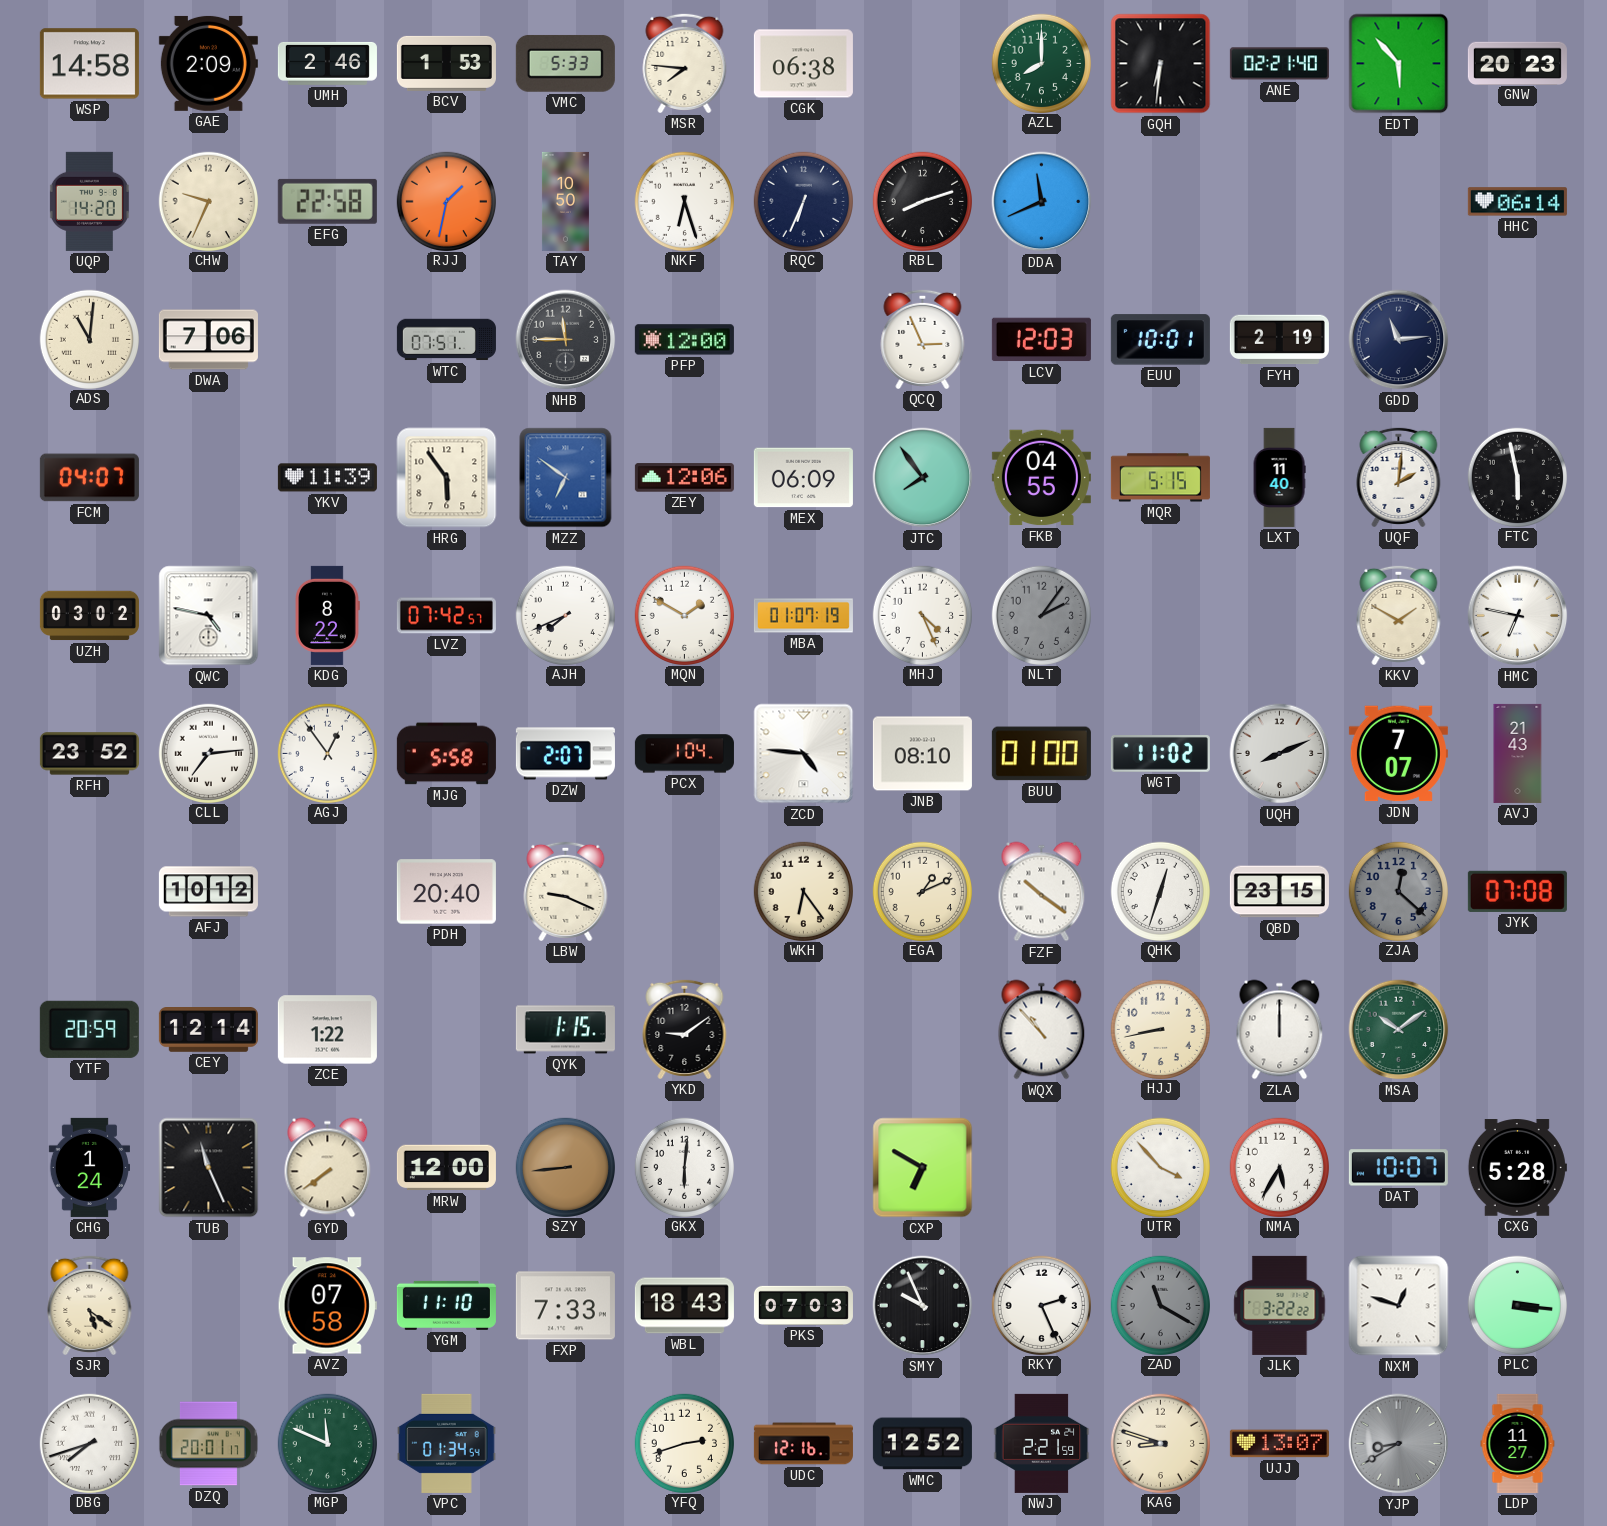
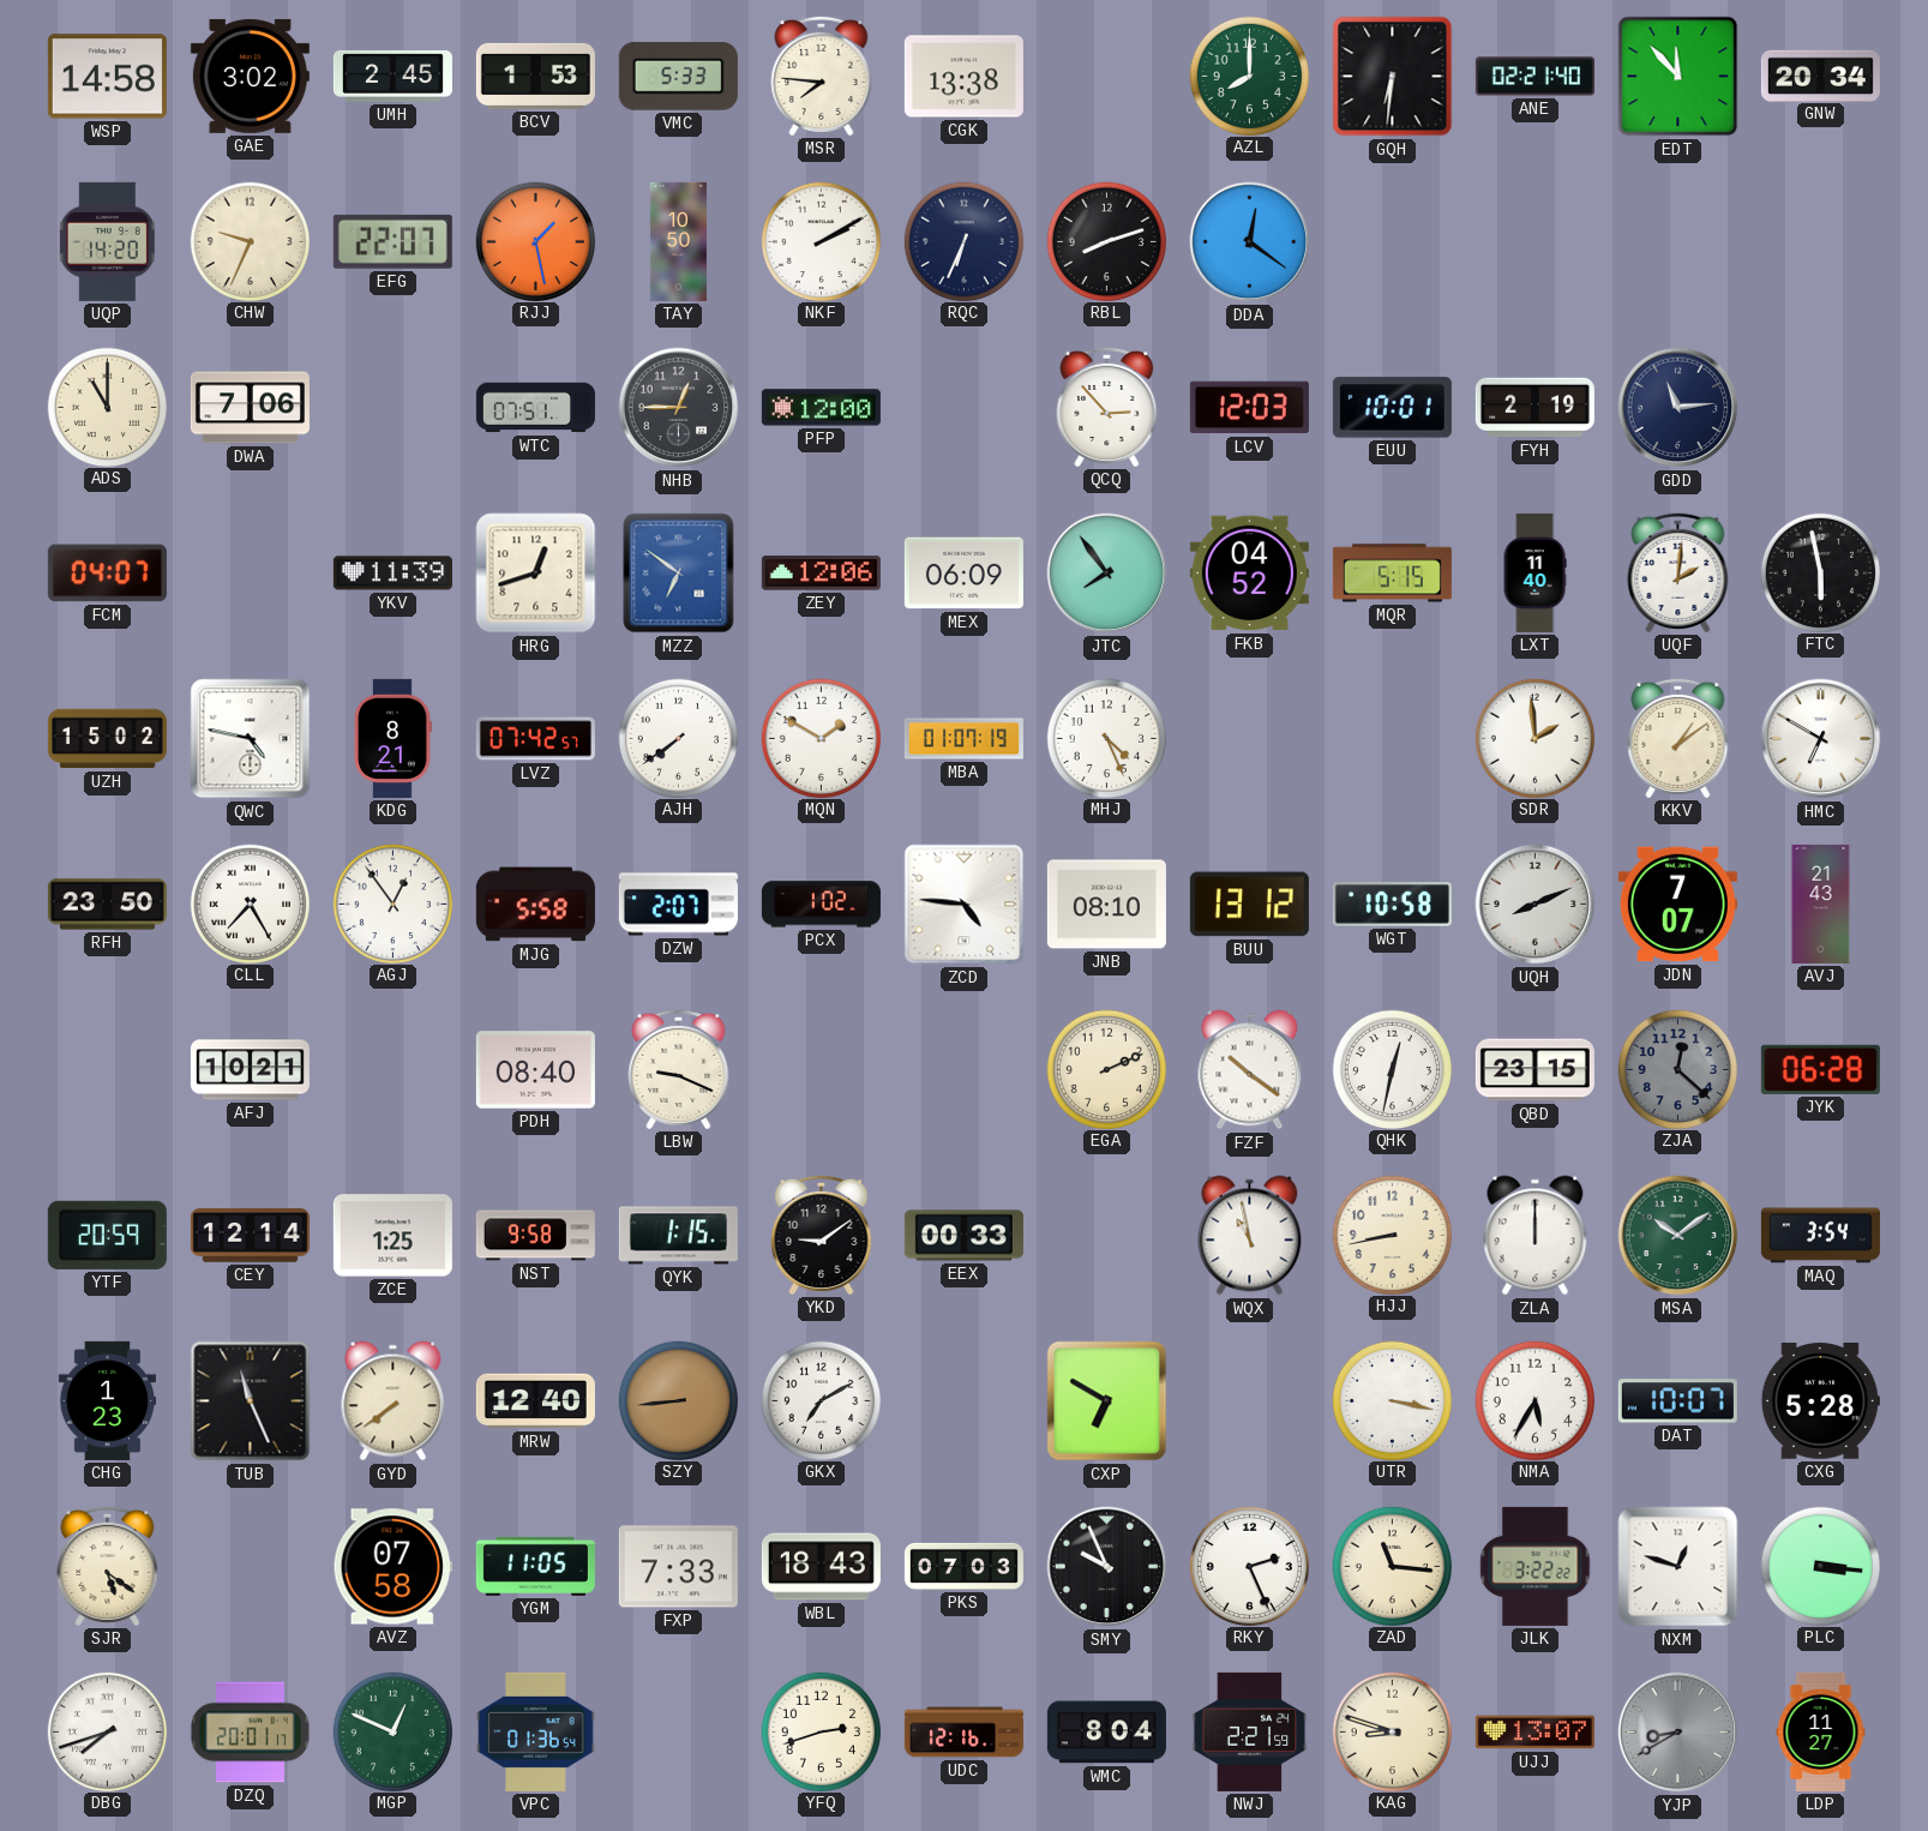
GAE: 2:09 -> 3:02 (250, 76)
UMH: 2:46 -> 2:45 (392, 76)
CGK: 06:38 -> 13:38 (963, 77)
EDT: 5:53 -> 11:53 (1678, 77)
GNW: 20:23 -> 20:34 (1820, 76)
EFG: 22:58 -> 22:07 (392, 241)
RJJ: 1:32 -> 1:28 (535, 241)
NKF: 6:27 -> 2:10 (821, 241)
DDA: 11:41 -> 12:21 (1250, 242)
HHC: 06:14 -> none (1517, 202)
ADS: 11:01 -> 11:00 (107, 407)
NHB: 11:45 -> 12:45 (679, 408)
QCQ: 2:56 -> 2:53 (1107, 407)
HRG: 5:54 -> 12:42 (536, 574)
FKB: 04:55 -> 04:52 (1249, 574)
UZH: 03:02 -> 15:02 (107, 739)
KDG: 8:22 -> 8:21 (392, 738)
AJH: 7:41 -> 7:39 (678, 738)
NLT: 2:06 -> none (1041, 615)
SDR: none -> 1:59 (1534, 738)
KKV: 1:50 -> 1:09 (1678, 738)
HMC: 6:47 -> 6:50 (1821, 739)
RFH: 23:52 -> 23:50 (107, 905)
CLL: 7:14 -> 7:25 (250, 904)
PCX: 1:04 -> 1:02 (821, 905)
BUU: 01:00 -> 13:12 (1249, 905)
WGT: 11:02 -> 10:58 (1392, 905)
AFJ: 10:12 -> 10:21 (250, 1070)
PDH: 20:40 -> 08:40 (535, 1070)
WKH: 6:24 -> none (803, 891)
EGA: 1:11 -> 2:11 (1106, 1069)
QHK: 12:33 -> 12:32 (1392, 1069)
JYK: 07:08 -> 06:28 (1820, 1069)
ZCE: 1:22 -> 1:25 (392, 1236)
NST: none -> 9:58 (535, 1236)
EEX: none -> 00:33 (963, 1236)
WQX: 10:53 -> 10:58 (1250, 1236)
MAQ: none -> 3:54 (1820, 1236)
CHG: 1:24 -> 1:23 (107, 1400)
MRW: 12:00 -> 12:40 (535, 1401)
GKX: 6:01 -> 7:10 (821, 1400)
UTR: 3:53 -> 3:17 (1392, 1400)
YGM: 11:10 -> 11:05 (535, 1566)
ZAD: 11:20 -> 11:16 (1392, 1566)
ZAD dial: grey -> cream (1392, 1566)
MGP: 11:49 -> 12:49 (392, 1731)
VPC: 01:34 -> 01:36 (536, 1731)
WMC: 12:52 -> 8:04 (1106, 1733)
